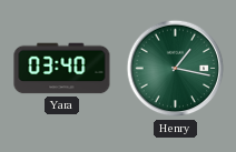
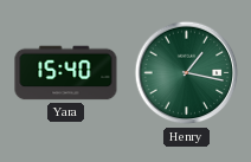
Yara: 03:40 -> 15:40 (66, 73)
